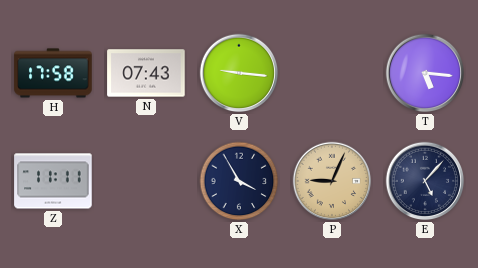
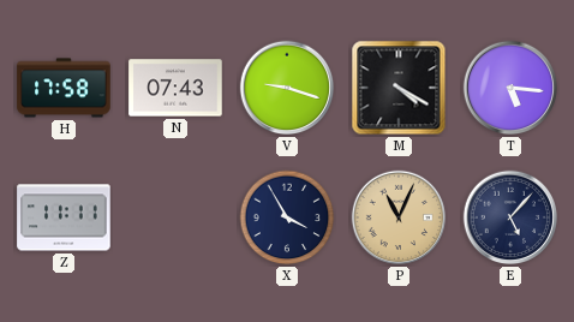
V: 9:16 -> 9:18 (287, 88)
M: none -> 4:20 (399, 88)
P: 9:04 -> 11:04 (399, 217)
